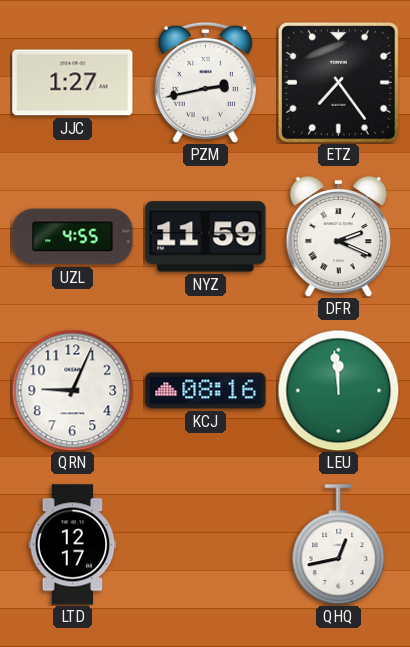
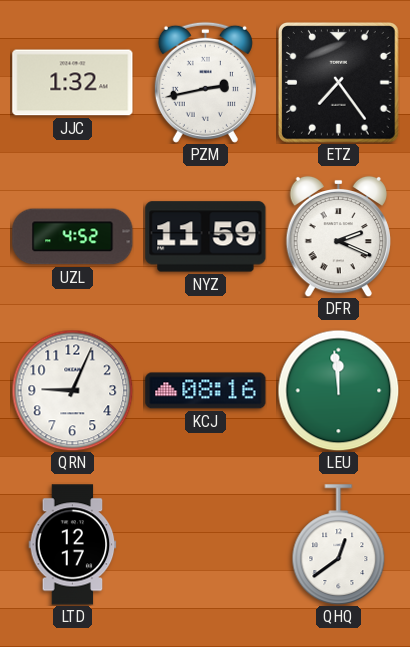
JJC: 1:27 -> 1:32 (73, 83)
UZL: 4:55 -> 4:52 (73, 237)
QHQ: 12:43 -> 12:39 (339, 544)
